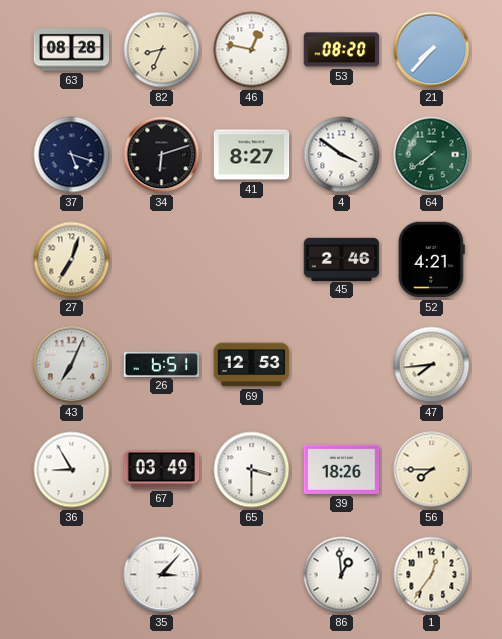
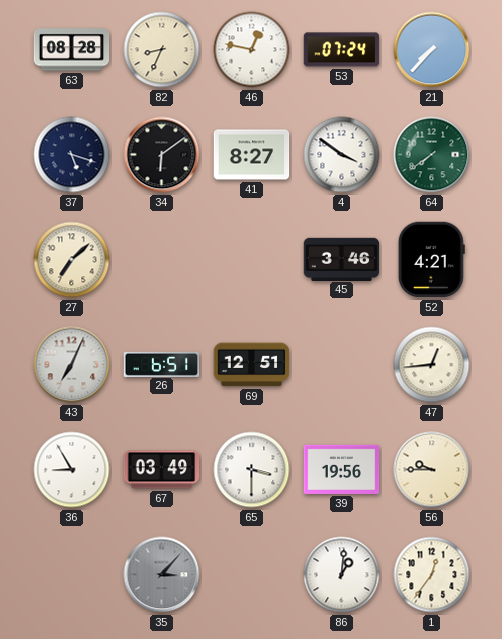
53: 08:20 -> 07:24 (342, 50)
34: 6:12 -> 6:09 (162, 155)
27: 7:03 -> 7:08 (72, 260)
45: 2:46 -> 3:46 (342, 259)
69: 12:53 -> 12:51 (252, 365)
47: 7:44 -> 12:44 (432, 365)
39: 18:26 -> 19:56 (342, 469)
56: 7:45 -> 9:45 (432, 470)
35 dial: white -> grey (162, 575)
86: 12:59 -> 1:01 (342, 575)
